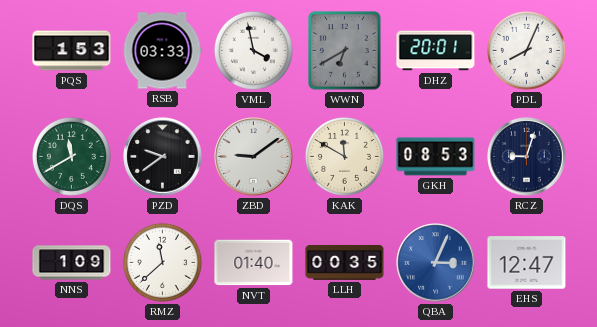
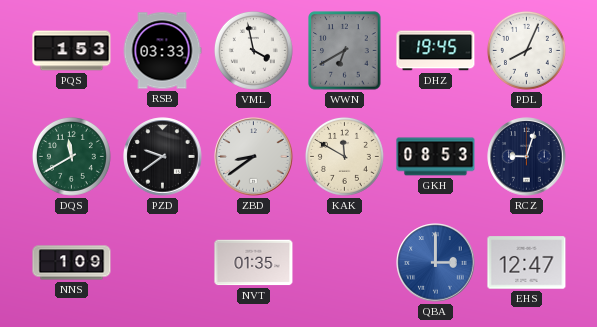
DHZ: 20:01 -> 19:45 (436, 51)
ZBD: 9:09 -> 8:39 (254, 157)
RMZ: 11:38 -> none (162, 262)
NVT: 01:40 -> 01:35 (254, 263)
LLH: 00:35 -> none (345, 262)
QBA: 3:04 -> 3:00 (436, 263)
